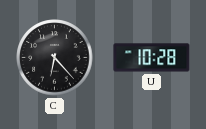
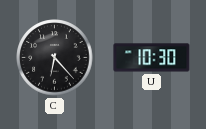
U: 10:28 -> 10:30 (152, 58)
